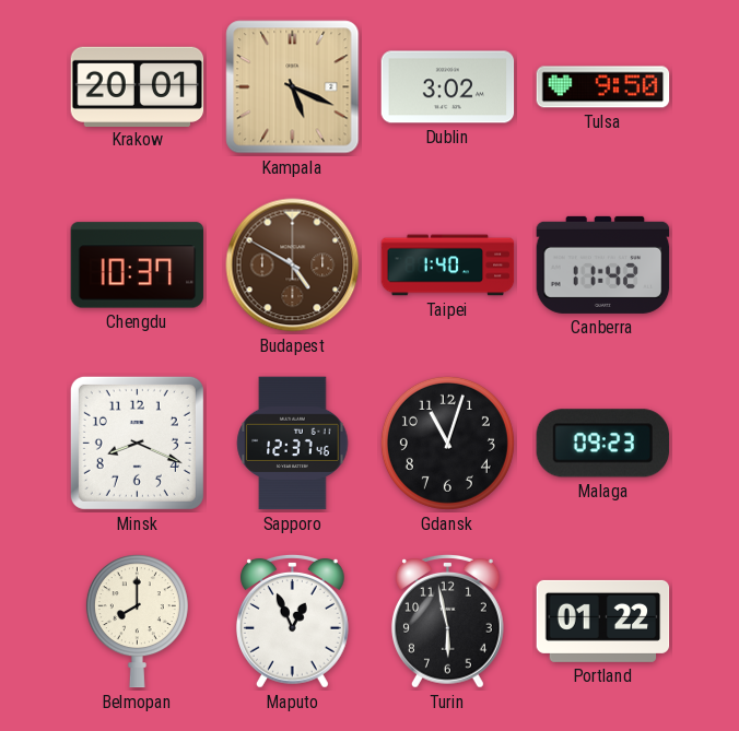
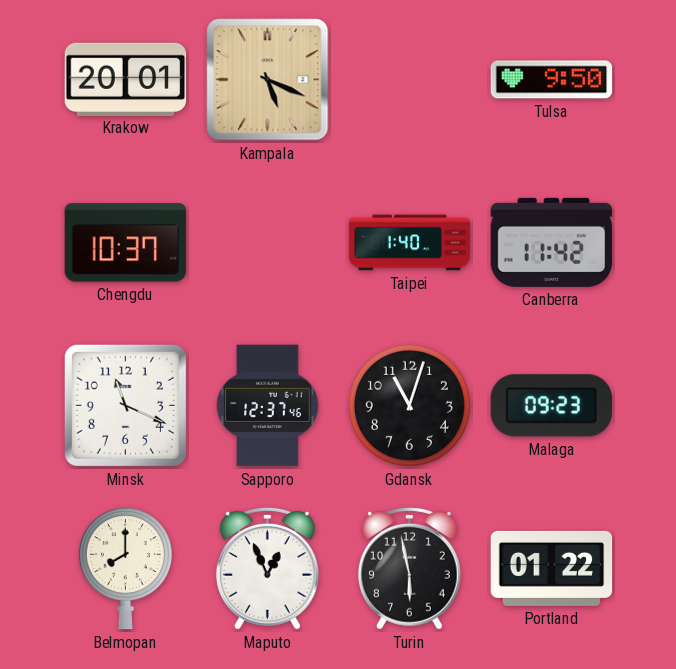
Dublin: 3:02 -> none (448, 87)
Budapest: 4:50 -> none (293, 266)
Minsk: 8:19 -> 11:19 (125, 405)
